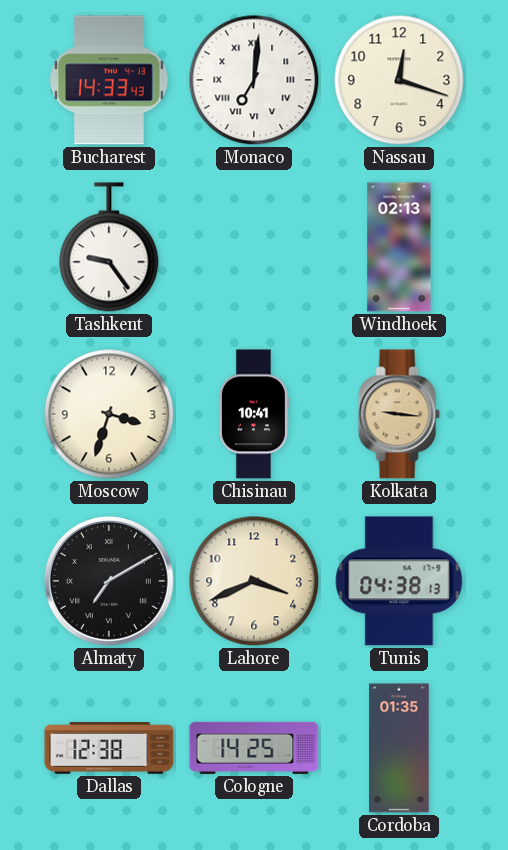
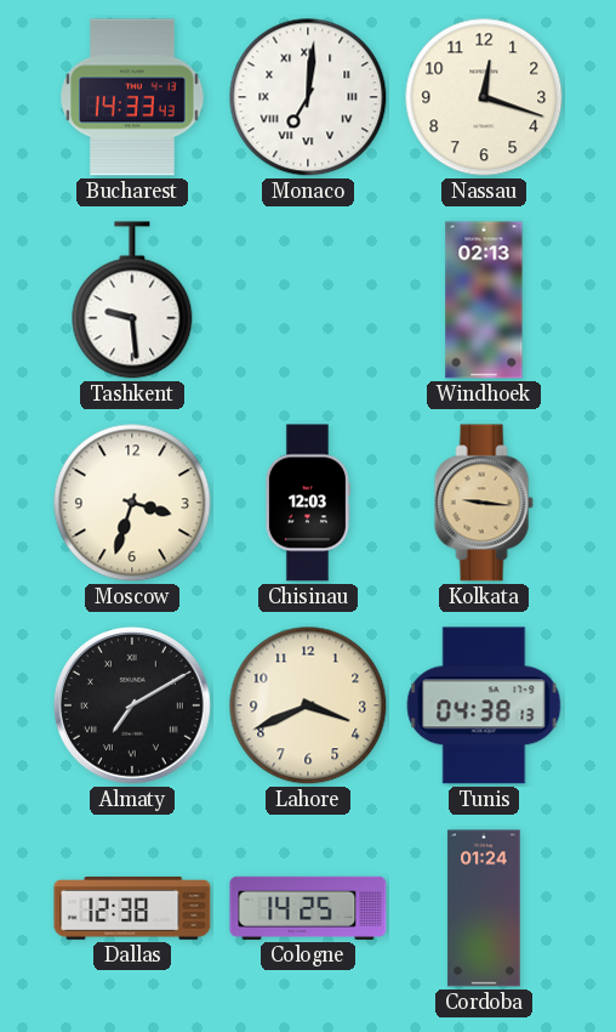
Tashkent: 9:24 -> 9:29 (132, 300)
Chisinau: 10:41 -> 12:03 (308, 503)
Cordoba: 01:35 -> 01:24 (484, 908)
